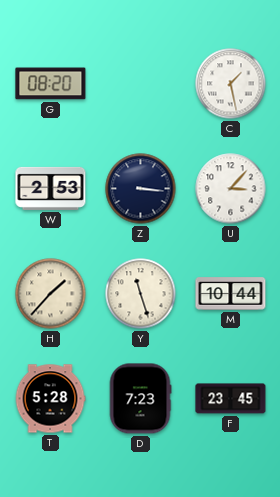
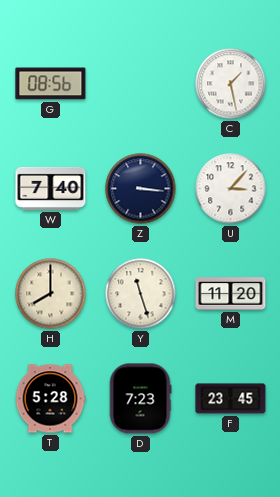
G: 08:20 -> 08:56 (51, 84)
W: 2:53 -> 7:40 (51, 188)
H: 1:37 -> 8:00 (51, 294)
M: 10:44 -> 11:20 (231, 294)
